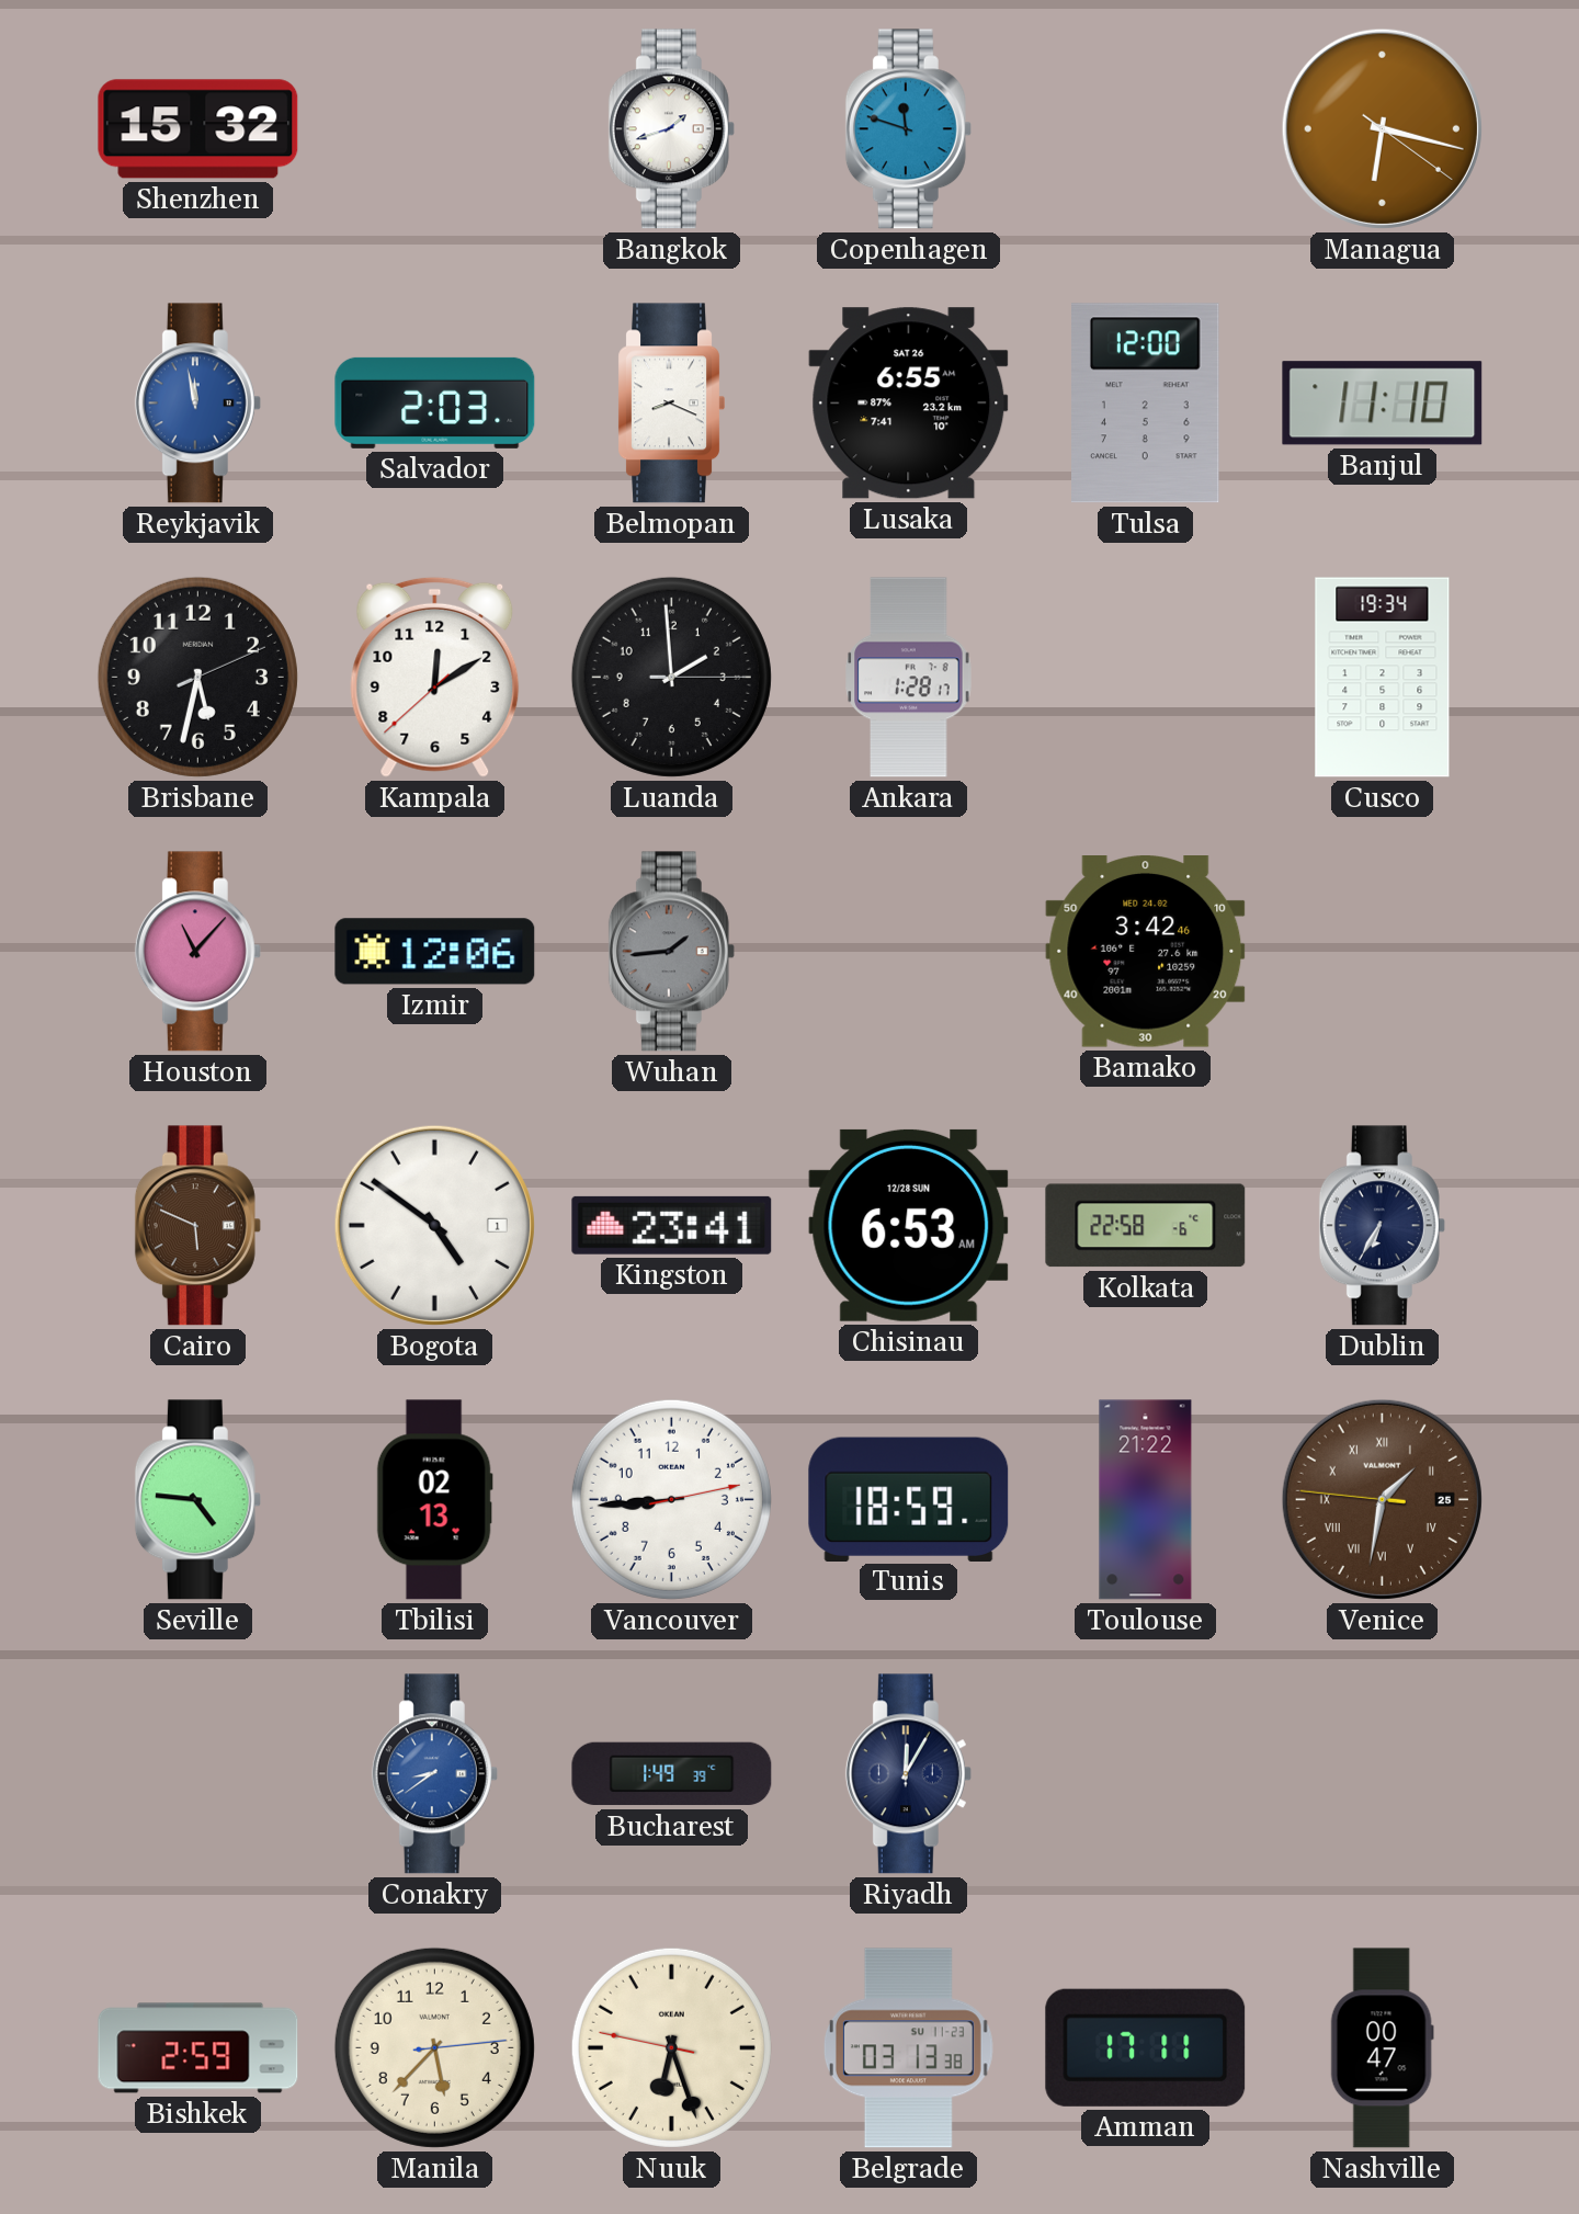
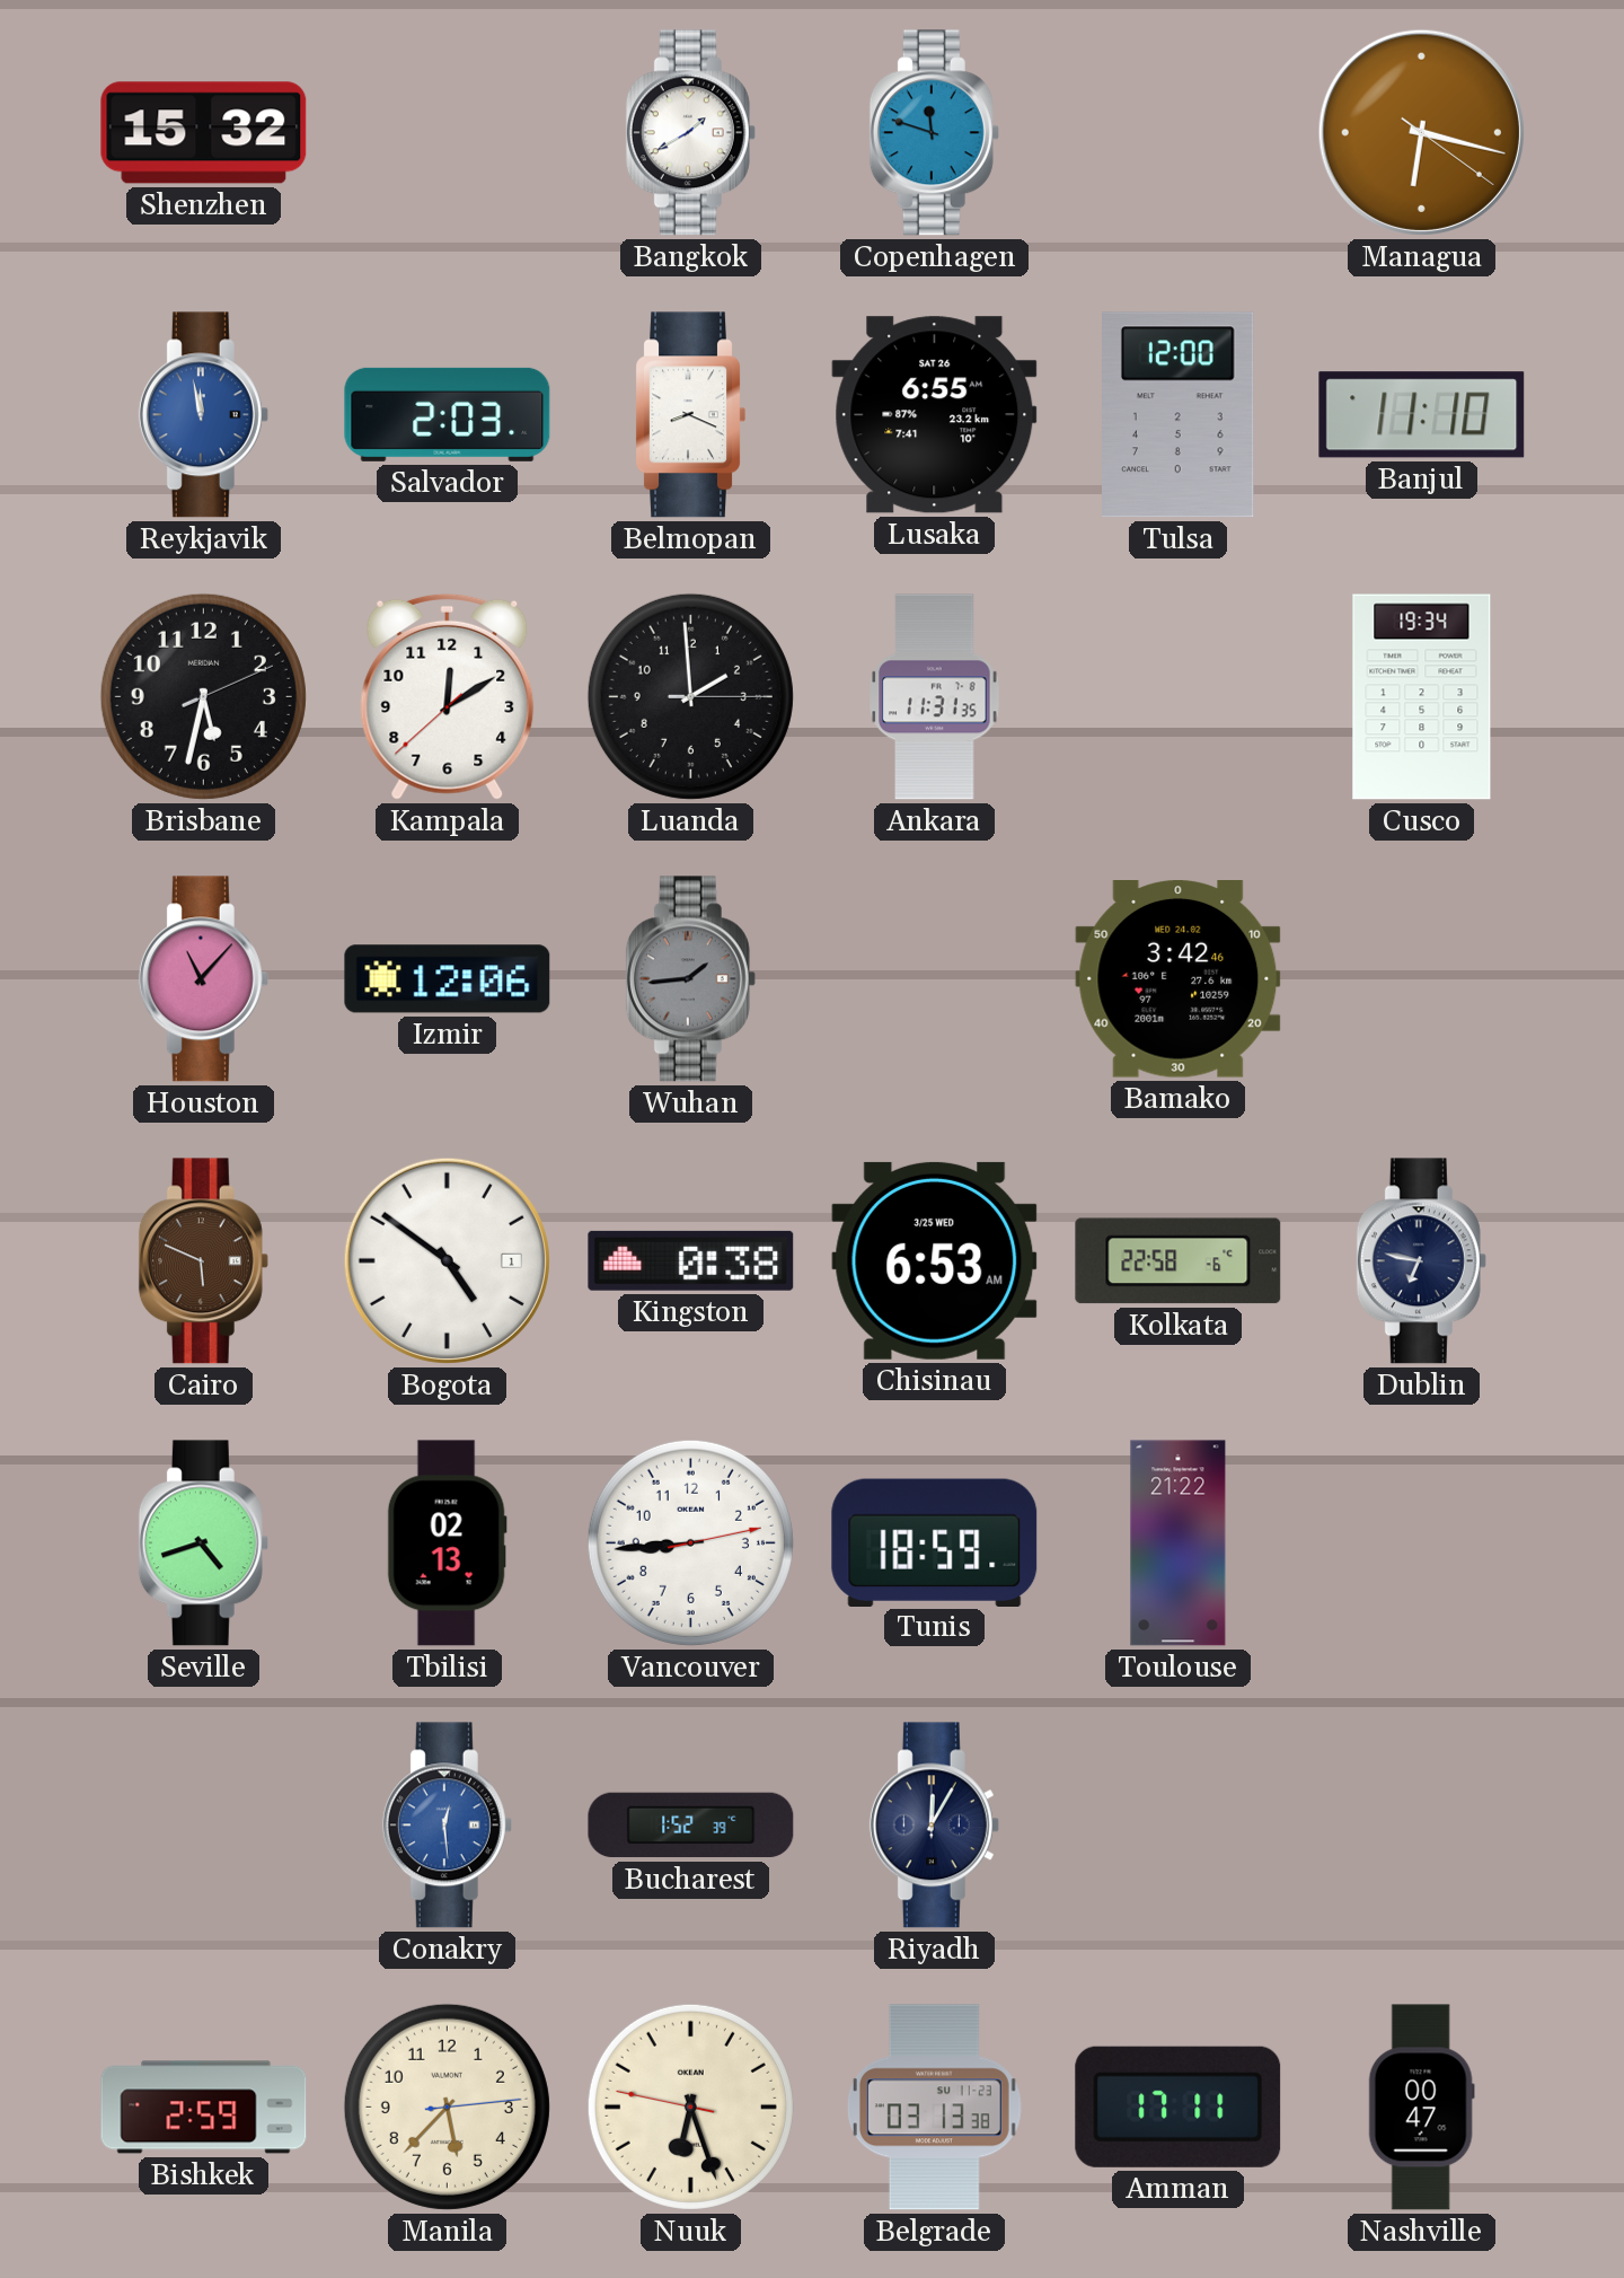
Bangkok: 1:42 -> 1:40 (690, 133)
Ankara: 1:28 -> 11:31 (935, 697)
Kingston: 23:41 -> 0:38 (691, 1260)
Chisinau date: 12/28 SUN -> 3/25 WED (935, 1260)
Dublin: 6:35 -> 6:47 (1421, 1261)
Seville: 4:46 -> 4:42 (203, 1543)
Venice: 1:31 -> none (1382, 1499)
Conakry: 8:39 -> 12:29 (447, 1826)
Bucharest: 1:49 -> 1:52 (691, 1826)
